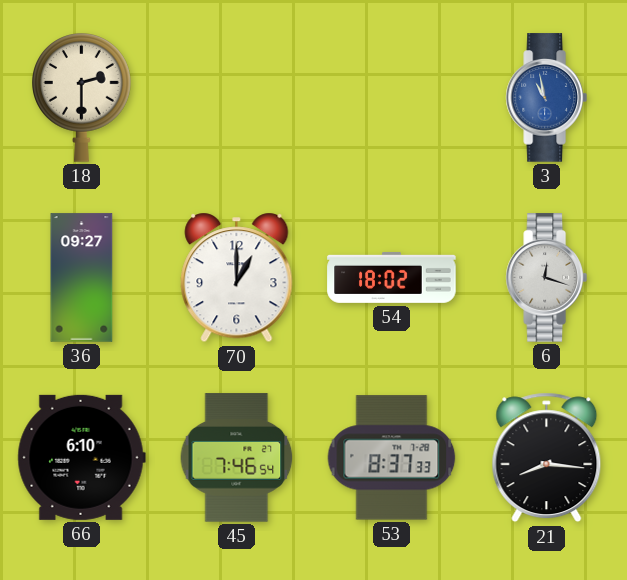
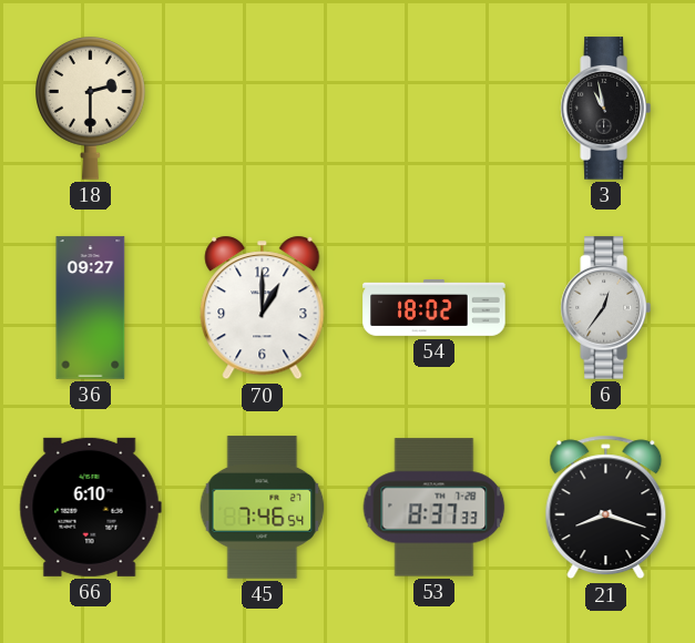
3 dial: blue -> black (605, 109)
6: 12:18 -> 12:36 (605, 308)
21: 8:16 -> 8:18 (606, 508)
